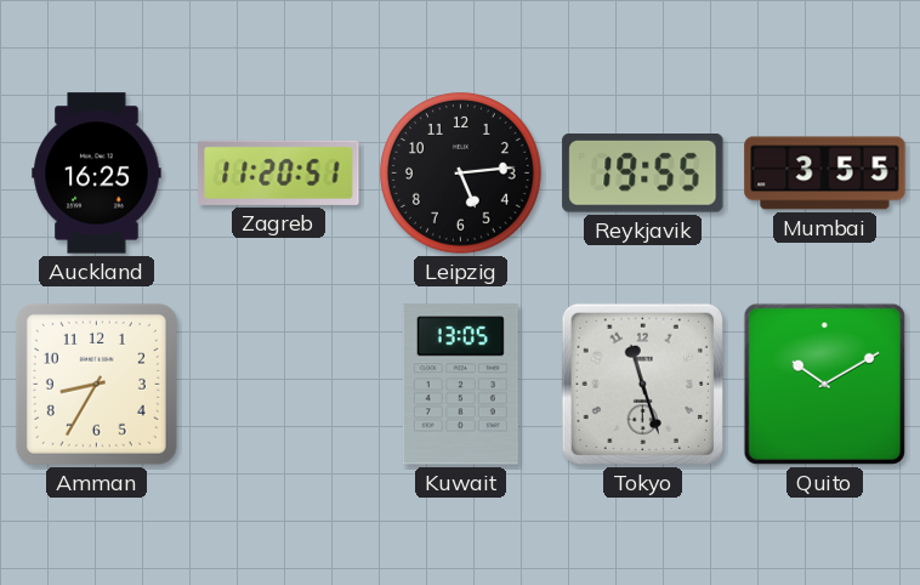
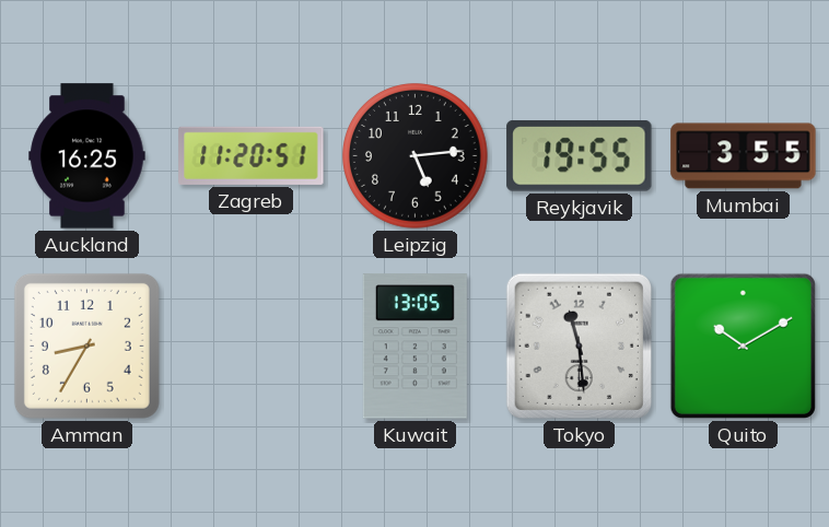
Tokyo: 11:27 -> 11:29 (579, 346)
